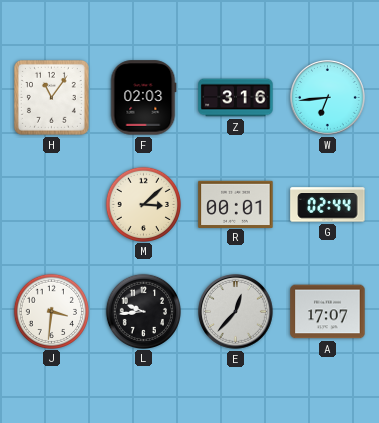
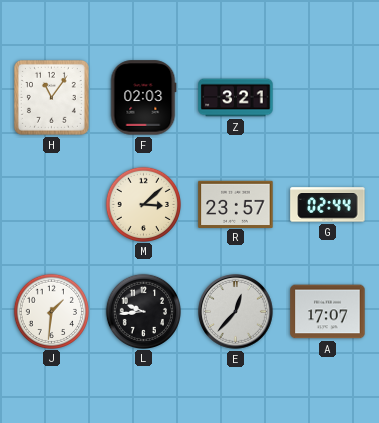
Z: 3:16 -> 3:21 (236, 98)
W: 6:44 -> none (328, 98)
R: 00:01 -> 23:57 (236, 204)
J: 3:31 -> 1:31 (51, 311)
